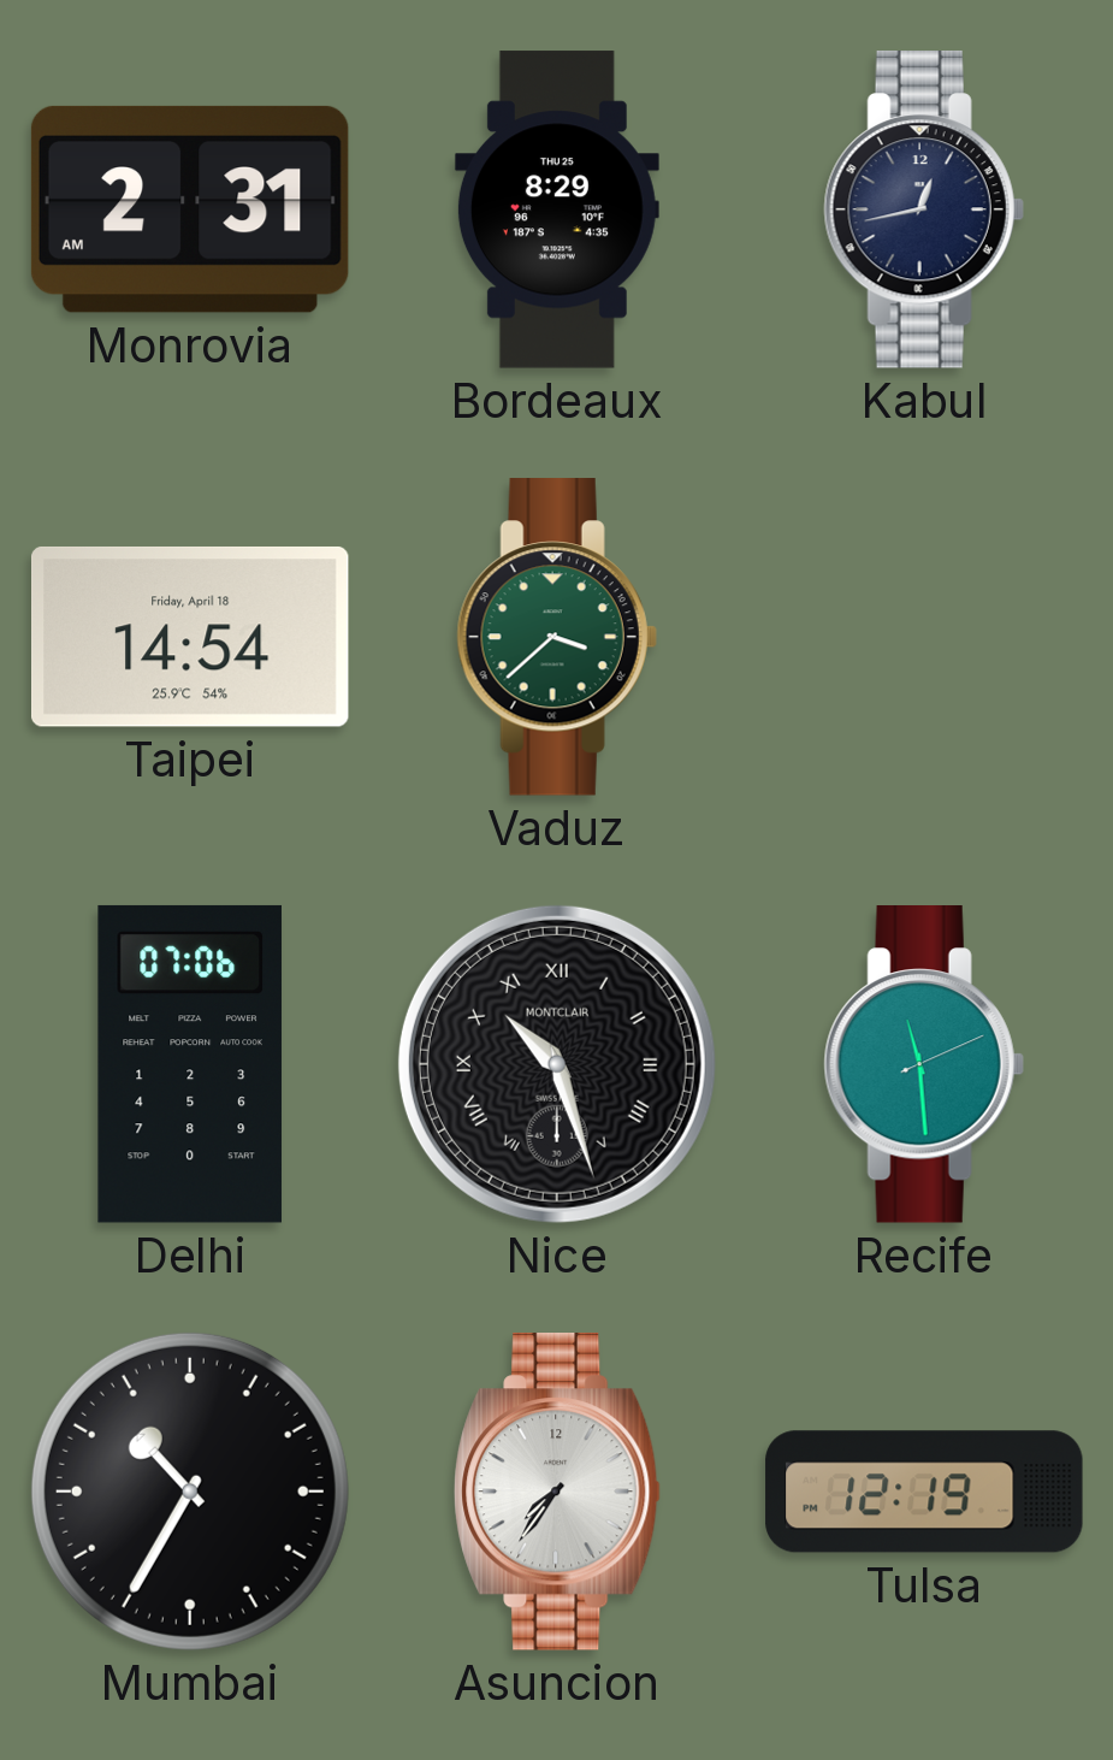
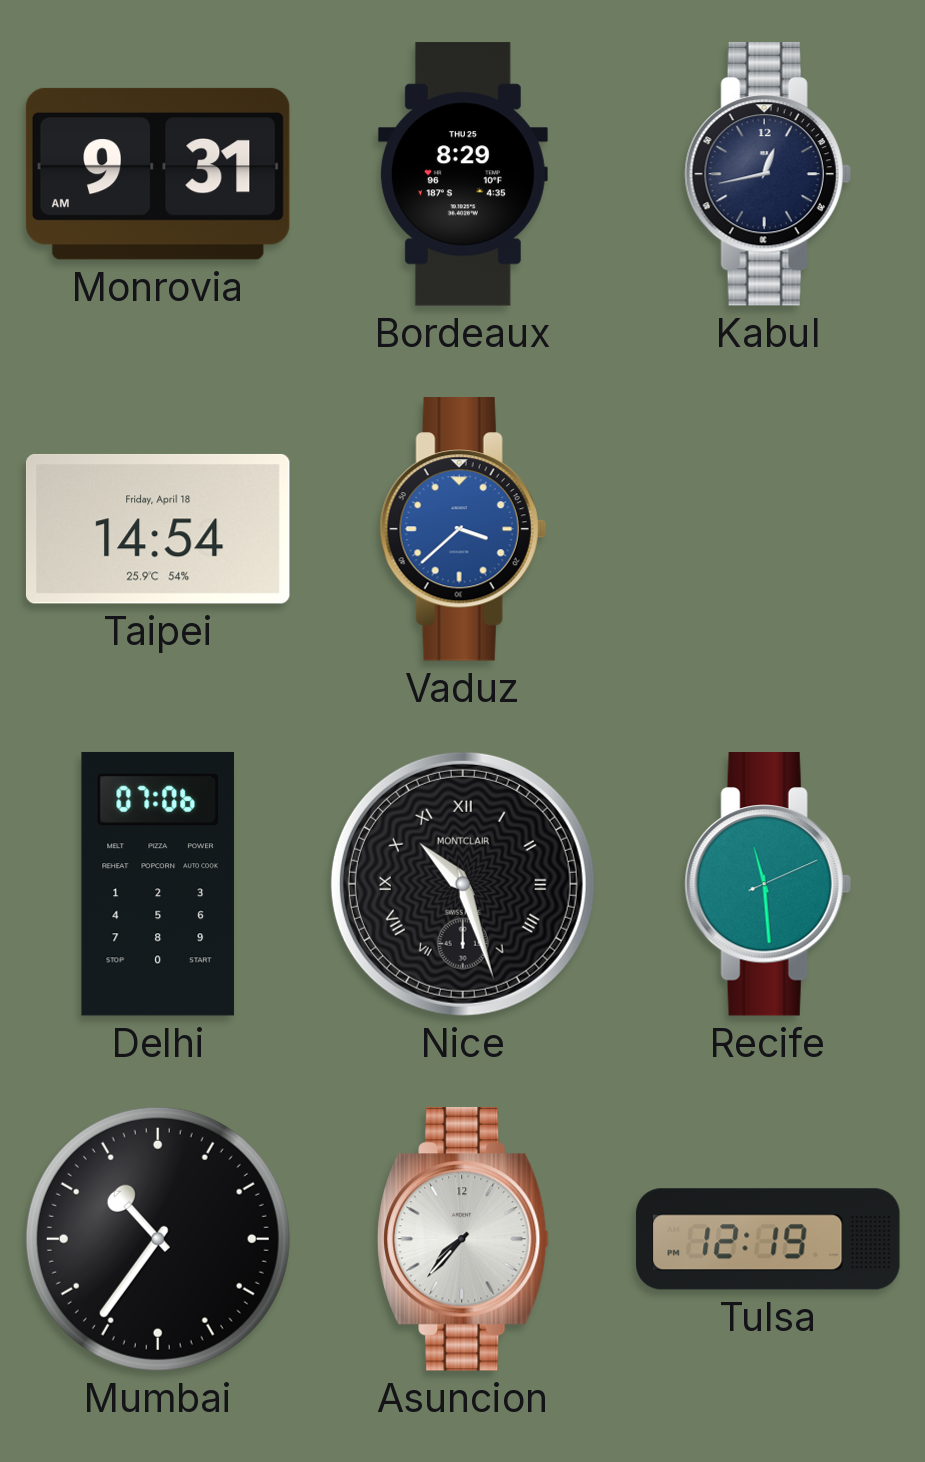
Monrovia: 2:31 -> 9:31 (158, 174)
Vaduz dial: green -> blue (463, 530)
Mumbai: 10:35 -> 10:36 (158, 1239)
Asuncion: 7:36 -> 7:37 (463, 1240)
